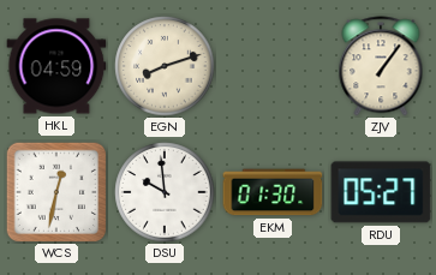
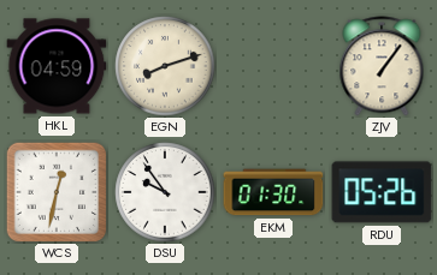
DSU: 9:59 -> 9:54 (165, 192)
RDU: 05:27 -> 05:26 (382, 192)
